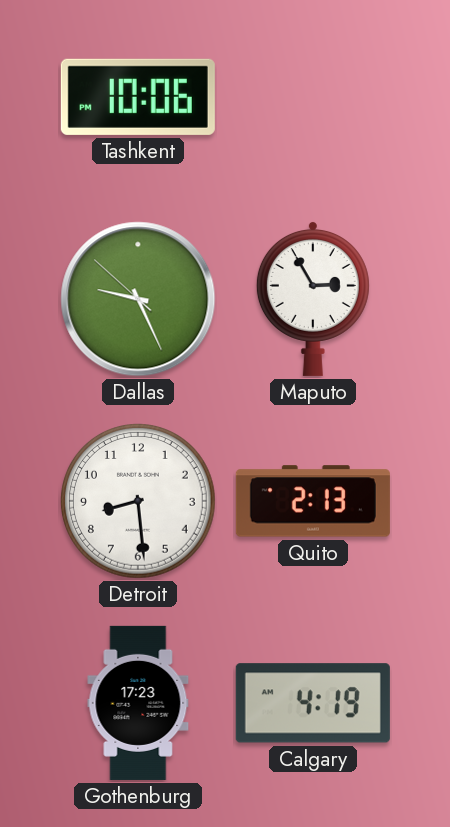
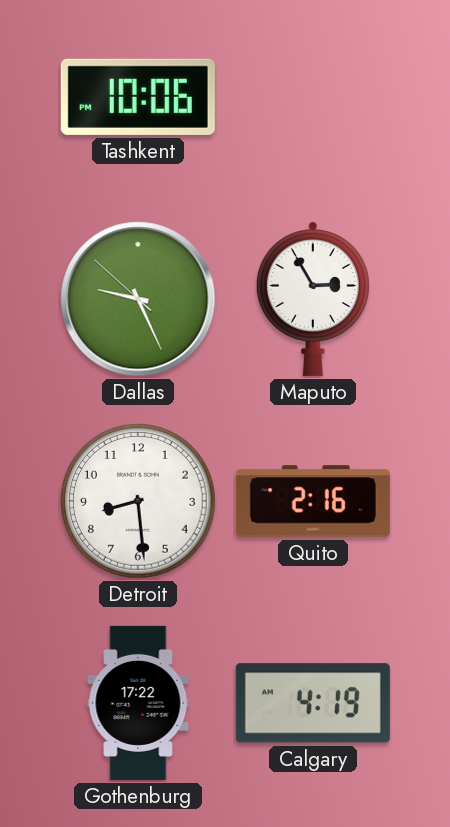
Quito: 2:13 -> 2:16 (313, 501)
Gothenburg: 17:23 -> 17:22 (138, 703)
